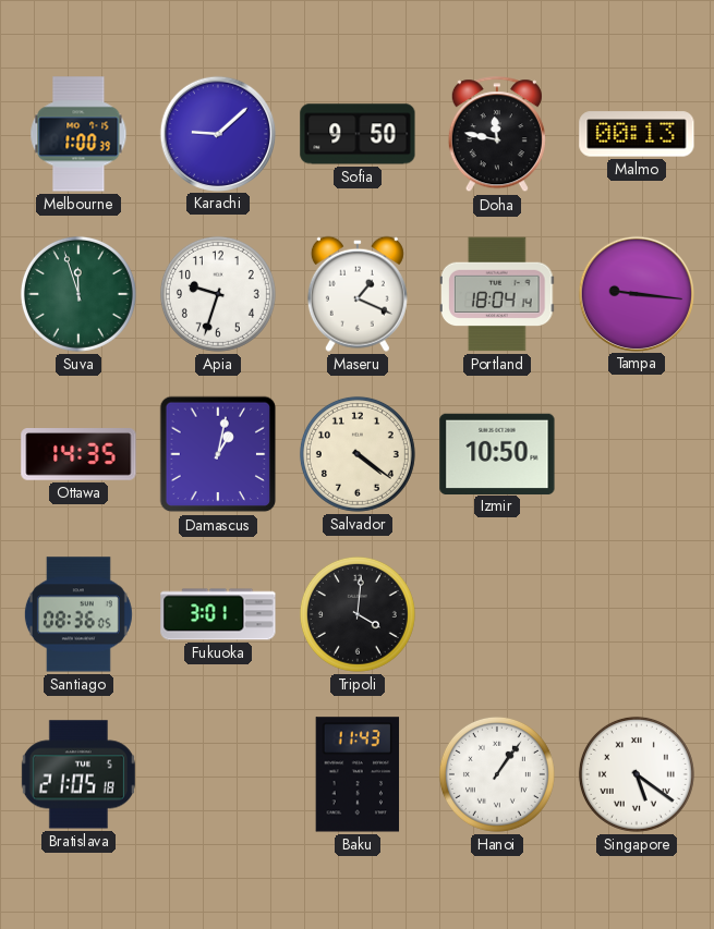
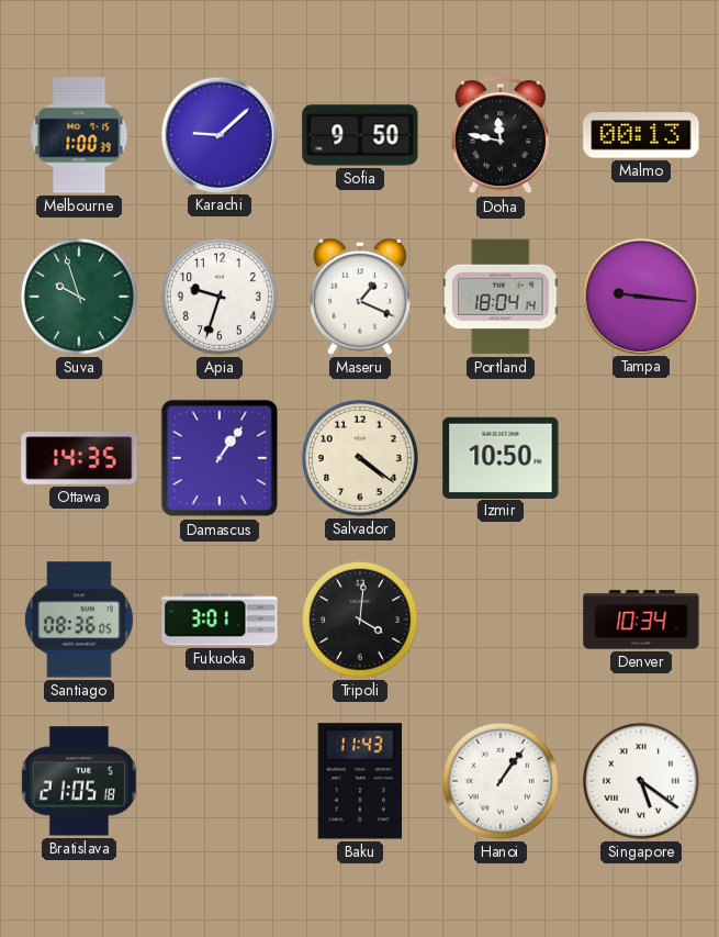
Suva: 11:57 -> 9:57 (79, 297)
Damascus: 1:02 -> 1:06 (220, 458)
Denver: none -> 10:34 (641, 620)
